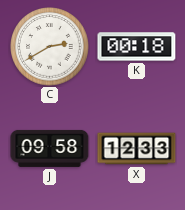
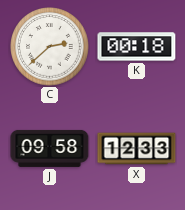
C: 2:40 -> 2:38 (50, 47)
